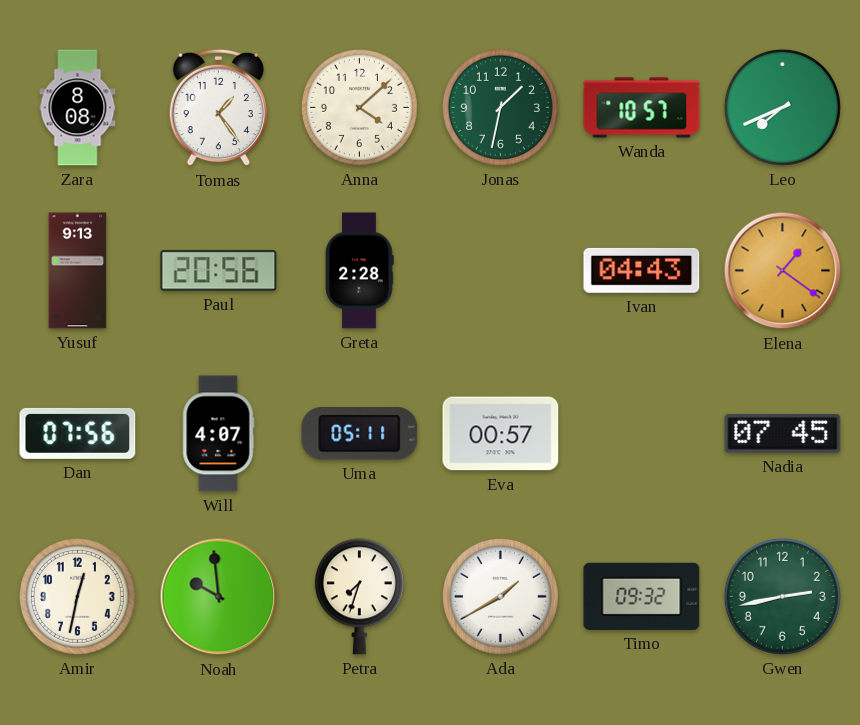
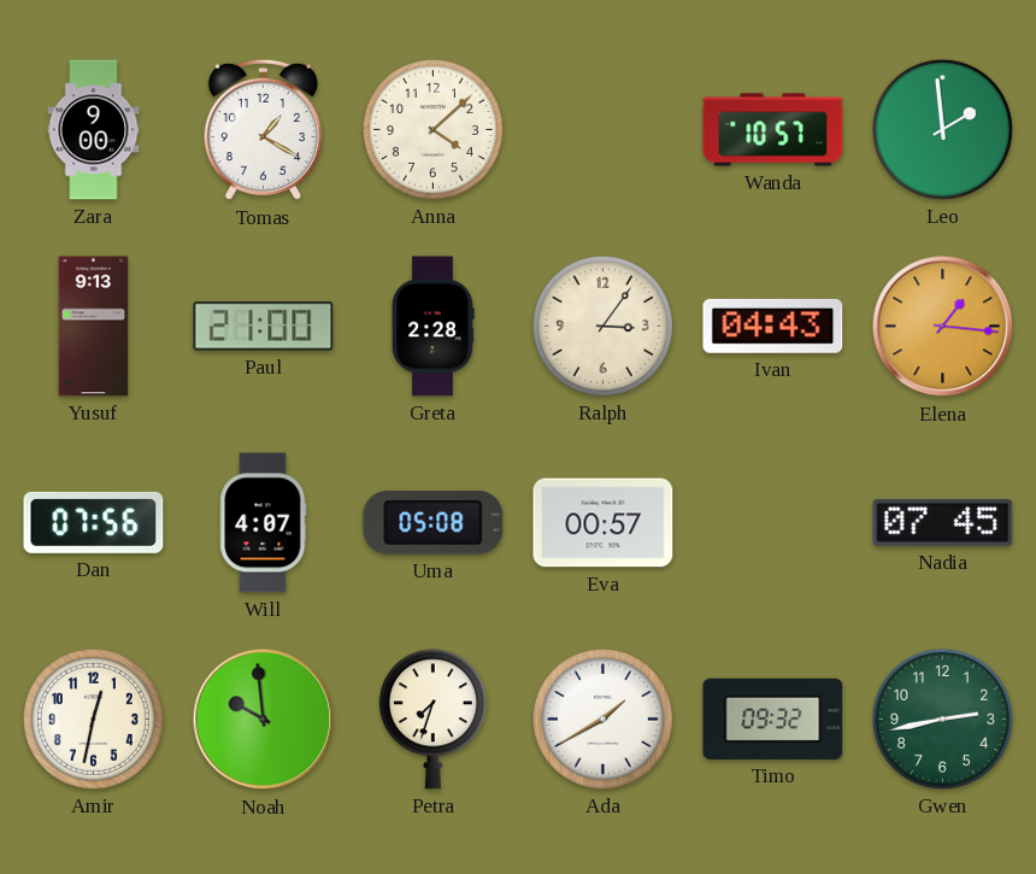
Zara: 8:08 -> 9:00 (94, 130)
Tomas: 1:24 -> 1:20 (263, 130)
Jonas: 1:32 -> none (500, 107)
Leo: 7:41 -> 1:59 (942, 129)
Paul: 20:56 -> 21:00 (264, 327)
Ralph: none -> 3:06 (602, 325)
Elena: 1:21 -> 1:16 (943, 327)
Uma: 05:11 -> 05:08 (434, 523)
